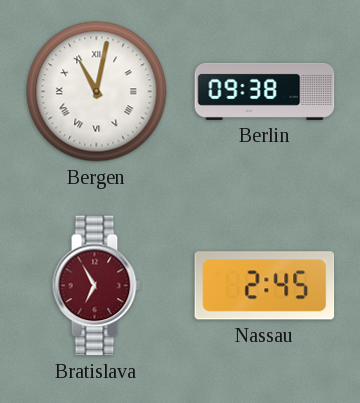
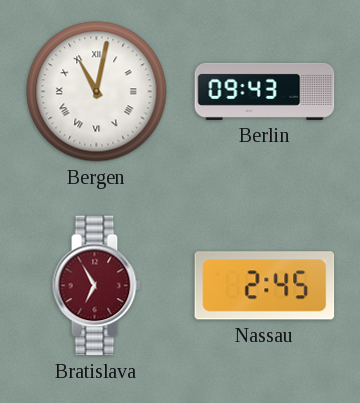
Berlin: 09:38 -> 09:43 (265, 91)
